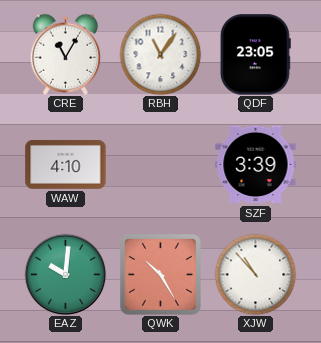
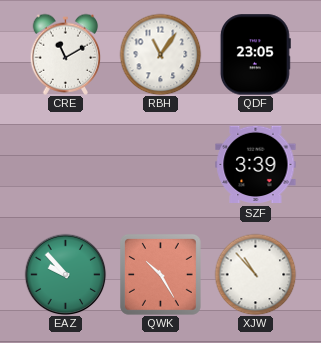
CRE: 11:05 -> 11:10 (66, 54)
WAW: 4:10 -> none (66, 164)
EAZ: 10:01 -> 9:53 (65, 274)
